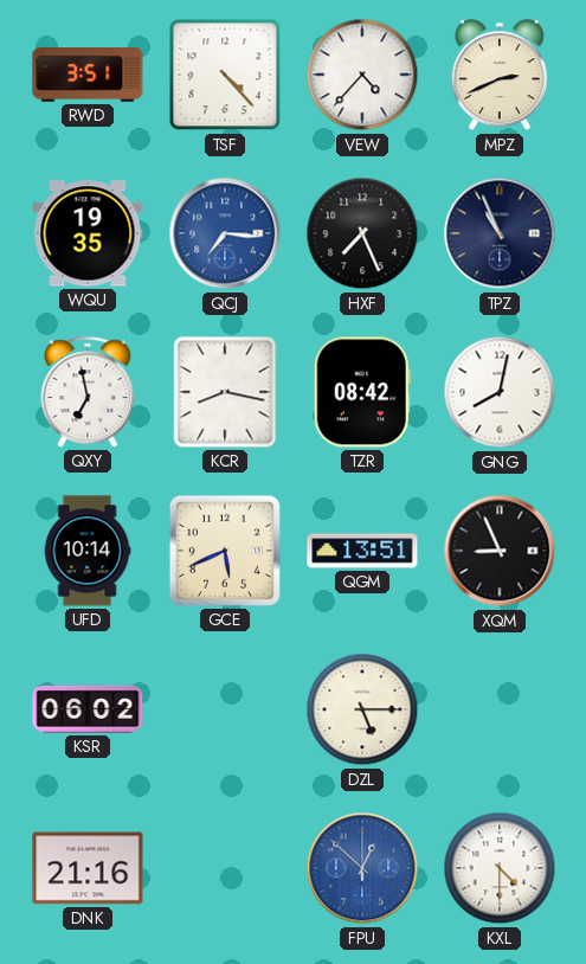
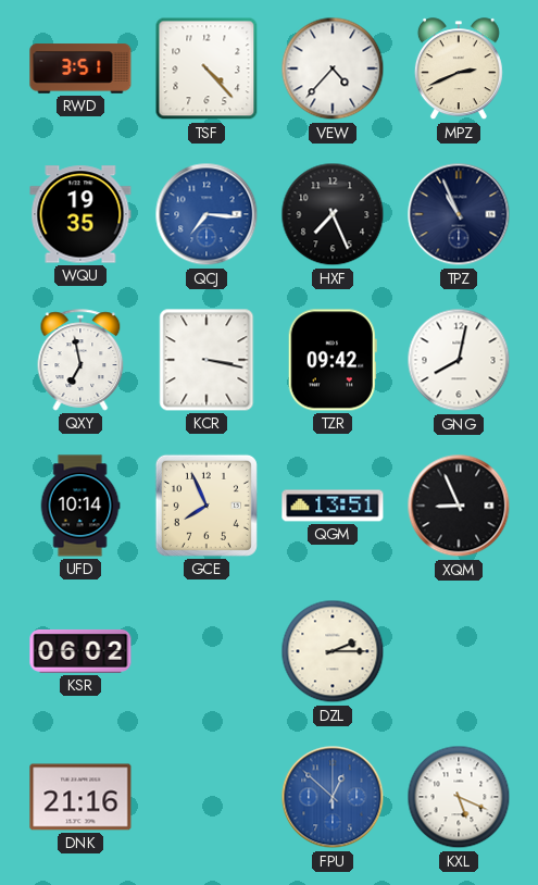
KCR: 8:17 -> 3:17 (207, 360)
TZR: 08:42 -> 09:42 (333, 360)
GCE: 5:41 -> 7:56 (207, 506)
DZL: 5:15 -> 2:15 (333, 651)
KXL: 4:30 -> 5:19 (459, 797)
